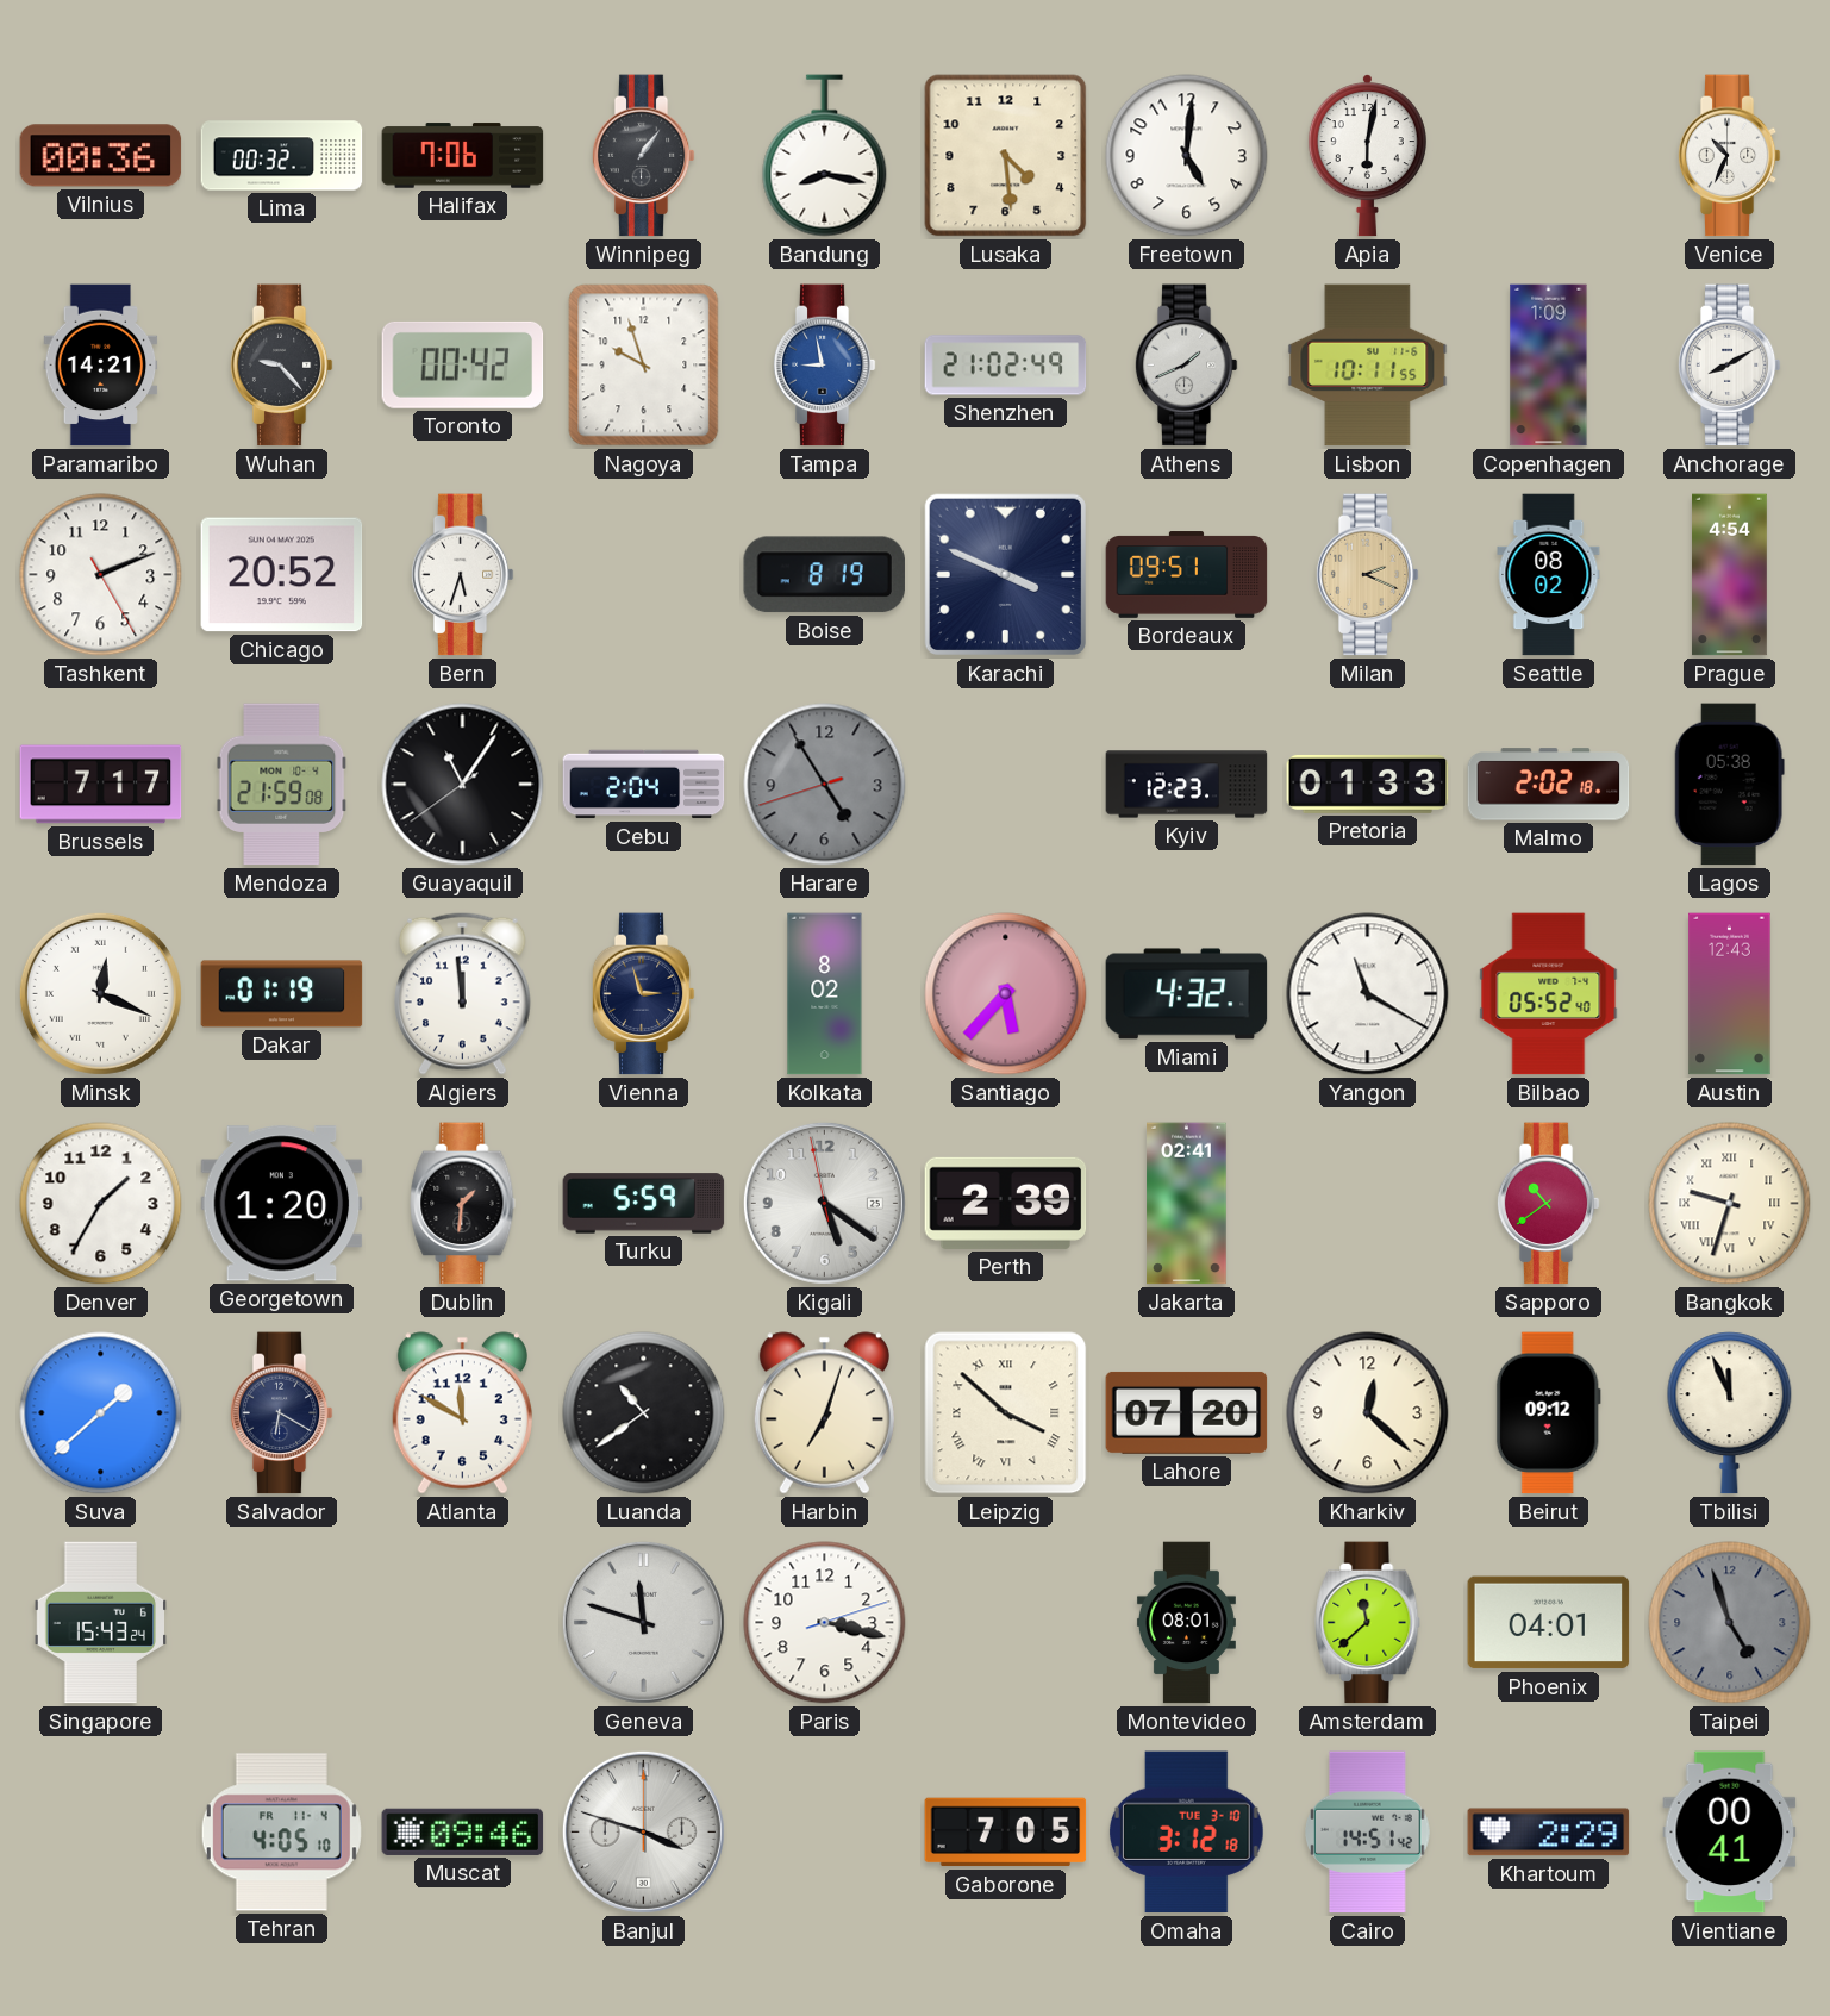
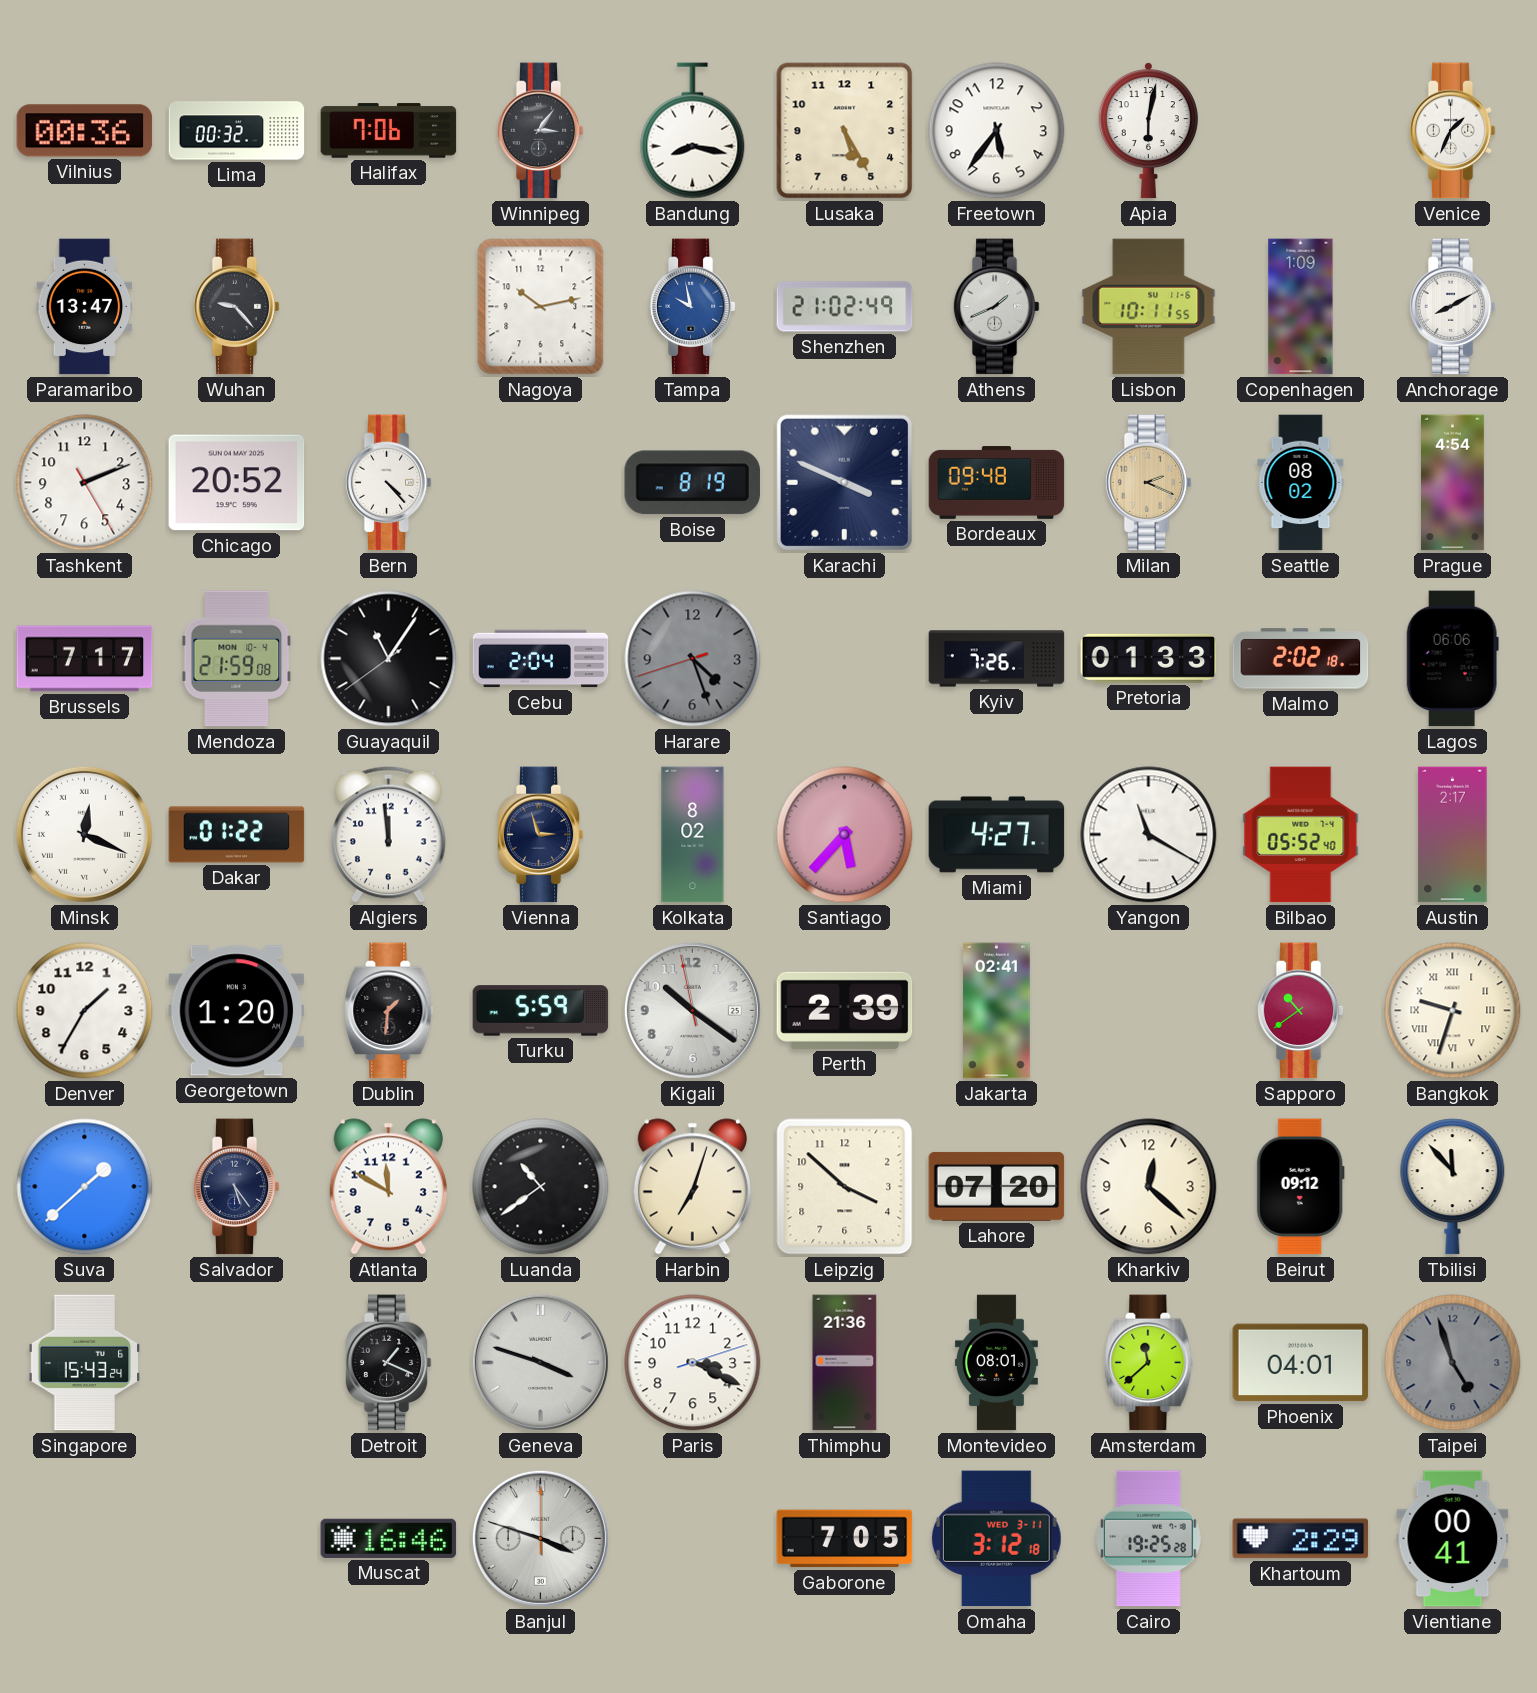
Winnipeg: 1:06 -> 3:06 (540, 131)
Lusaka: 4:29 -> 5:25 (845, 131)
Freetown: 5:01 -> 5:36 (997, 131)
Venice: 10:34 -> 1:34 (1452, 131)
Paramaribo: 14:21 -> 13:47 (85, 307)
Toronto: 00:42 -> none (463, 364)
Nagoya: 9:57 -> 10:13 (541, 307)
Tampa: 8:58 -> 9:58 (692, 307)
Bern: 5:33 -> 4:23 (388, 483)
Bordeaux: 09:51 -> 09:48 (997, 483)
Harare: 4:54 -> 4:26 (693, 659)
Kyiv: 12:23 -> 7:26 (997, 659)
Lagos: 05:38 -> 06:06 (1452, 659)
Dakar: 01:19 -> 01:22 (237, 835)
Miami: 4:32 -> 4:27 (997, 835)
Austin: 12:43 -> 2:17 (1453, 835)
Kigali: 5:20 -> 10:20 (692, 1010)
Salvador: 6:20 -> 5:24 (236, 1187)
Leipzig numerals: Roman -> Arabic (845, 1187)
Tbilisi: 11:56 -> 11:53 (1453, 1187)
Detroit: none -> 1:19 (388, 1363)
Geneva: 11:48 -> 3:48 (540, 1362)
Paris: 3:17 -> 3:19 (693, 1363)
Thimphu: none -> 21:36 (845, 1363)
Tehran: 4:05 -> none (281, 1833)
Muscat: 09:46 -> 16:46 (389, 1538)
Omaha date: TUE 3-10 -> WED 3-11 (996, 1539)
Cairo: 14:51 -> 19:25 (1149, 1539)
